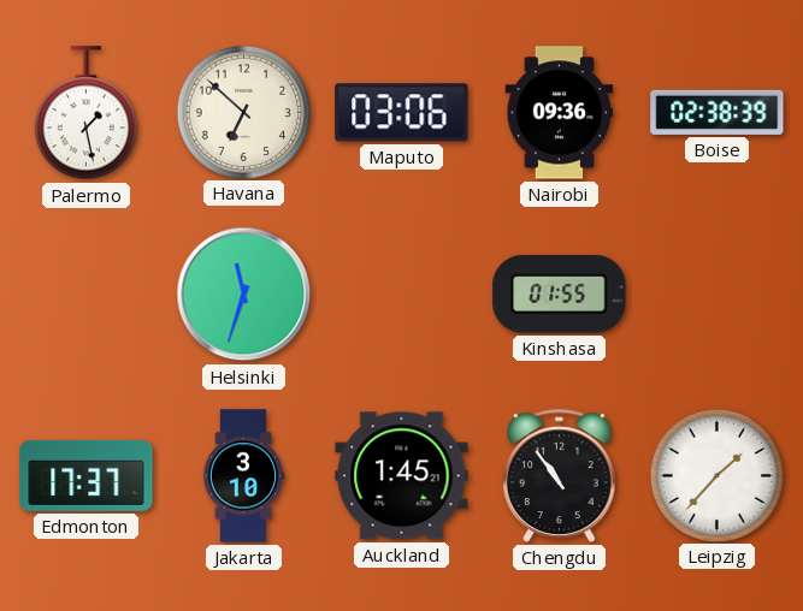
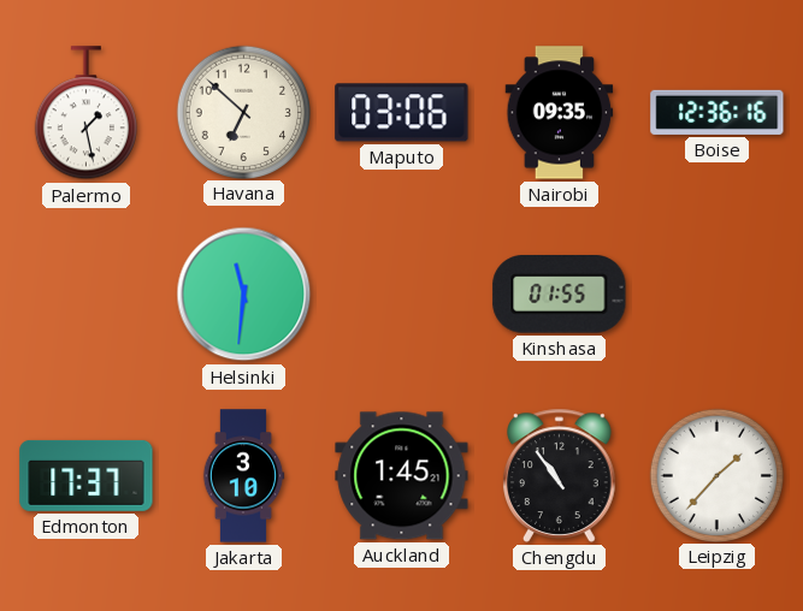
Nairobi: 09:36 -> 09:35 (560, 113)
Boise: 02:38 -> 12:36 (718, 112)
Helsinki: 11:33 -> 11:31 (244, 295)
